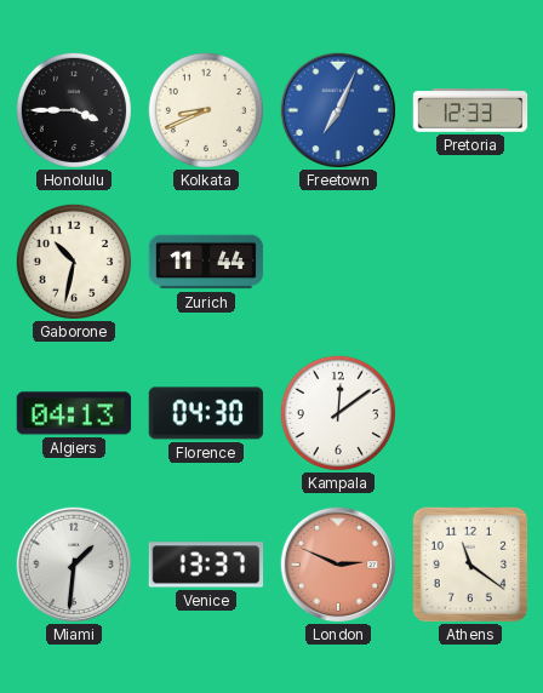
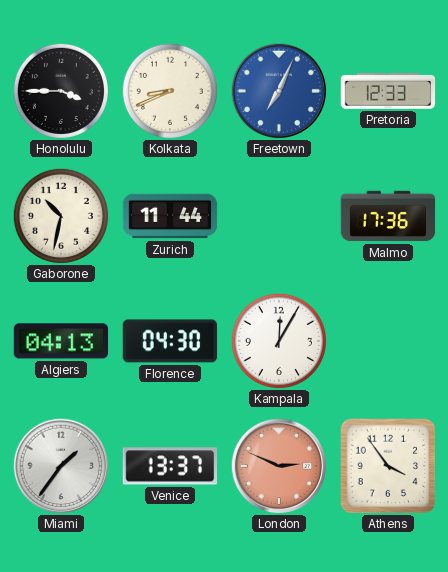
Malmo: none -> 17:36 (388, 216)
Kampala: 12:09 -> 12:05 (279, 341)
Miami: 1:31 -> 1:36 (61, 466)
Athens: 11:21 -> 3:54 (388, 466)
